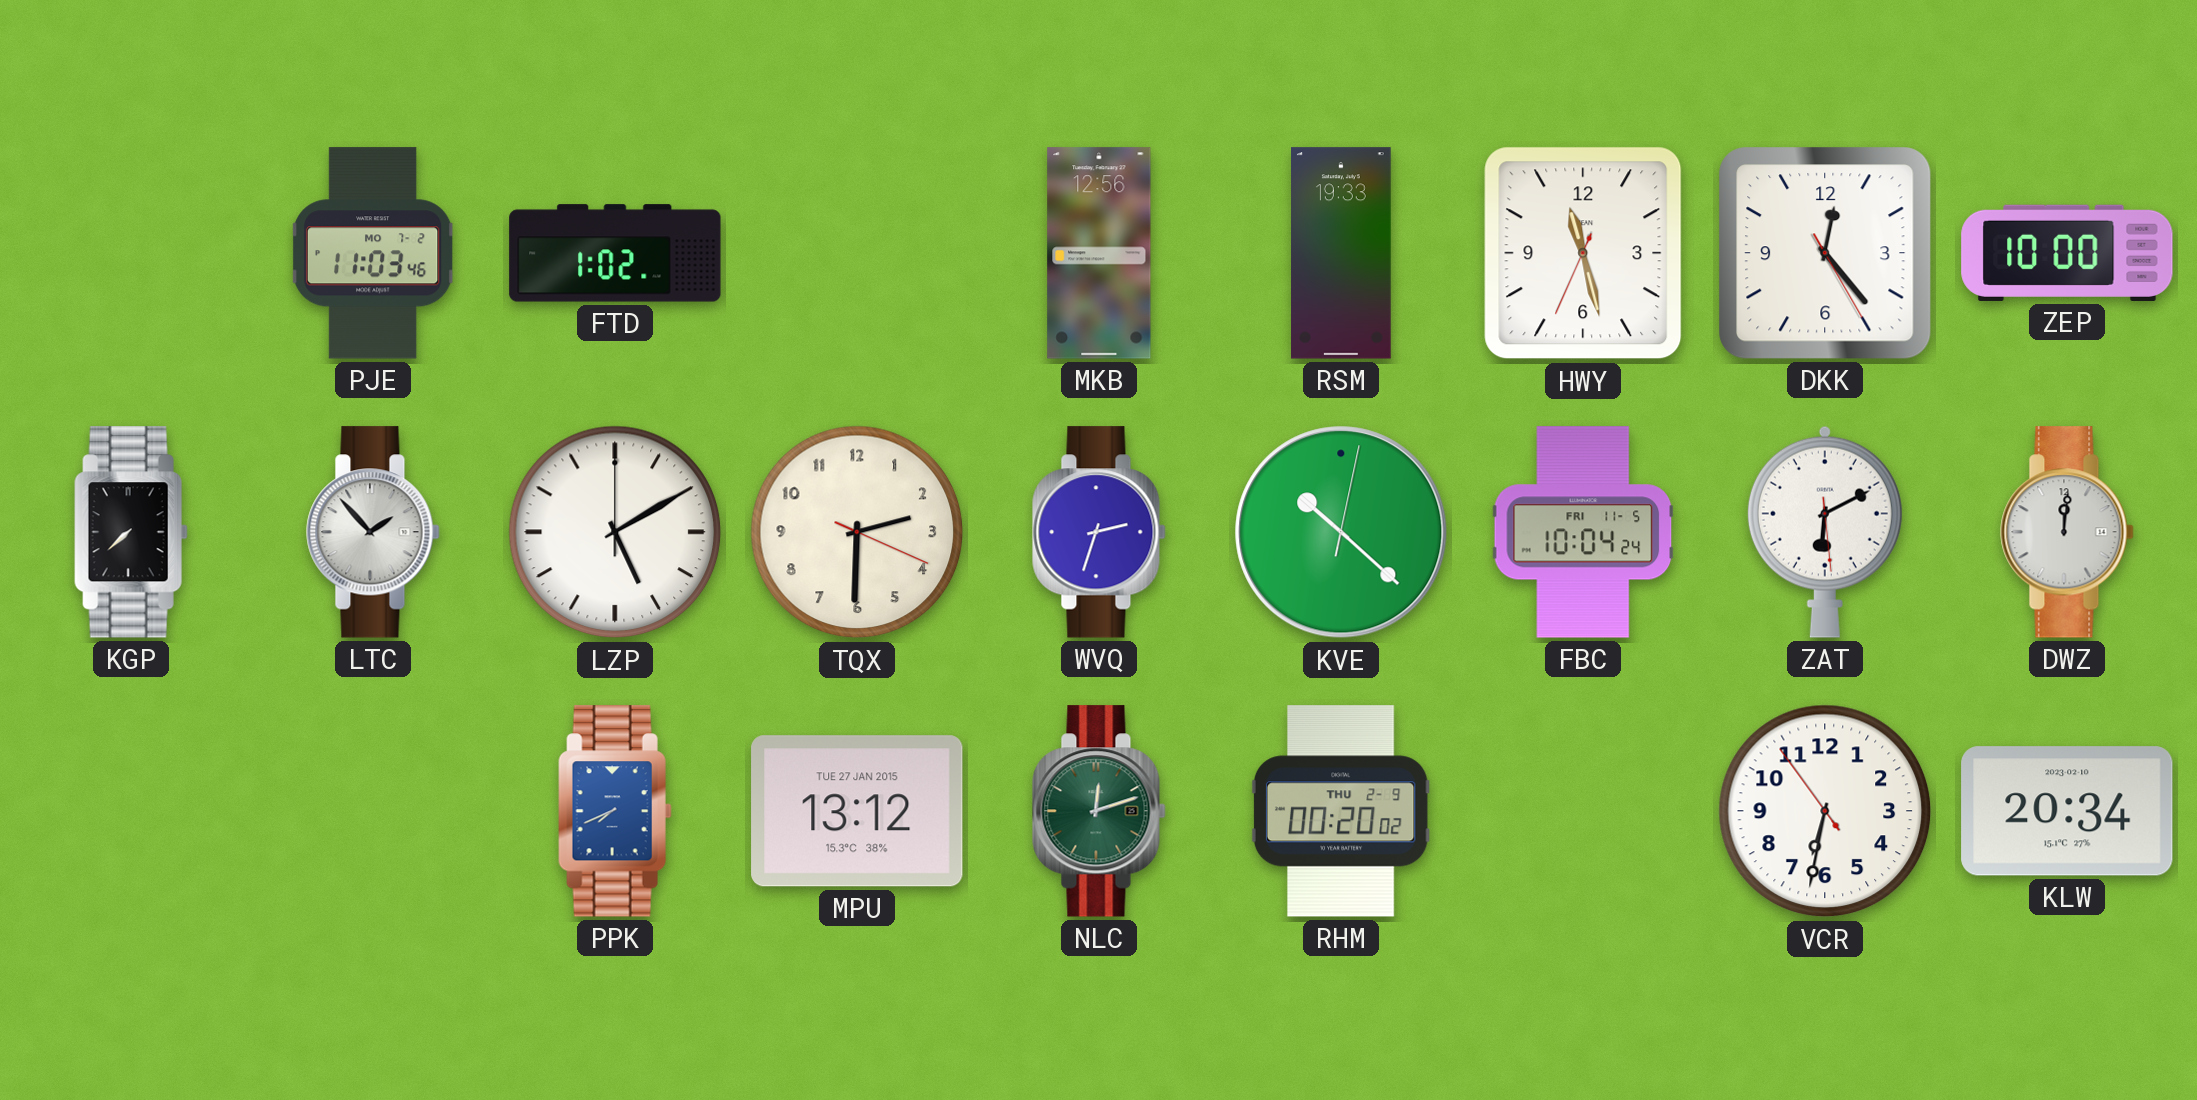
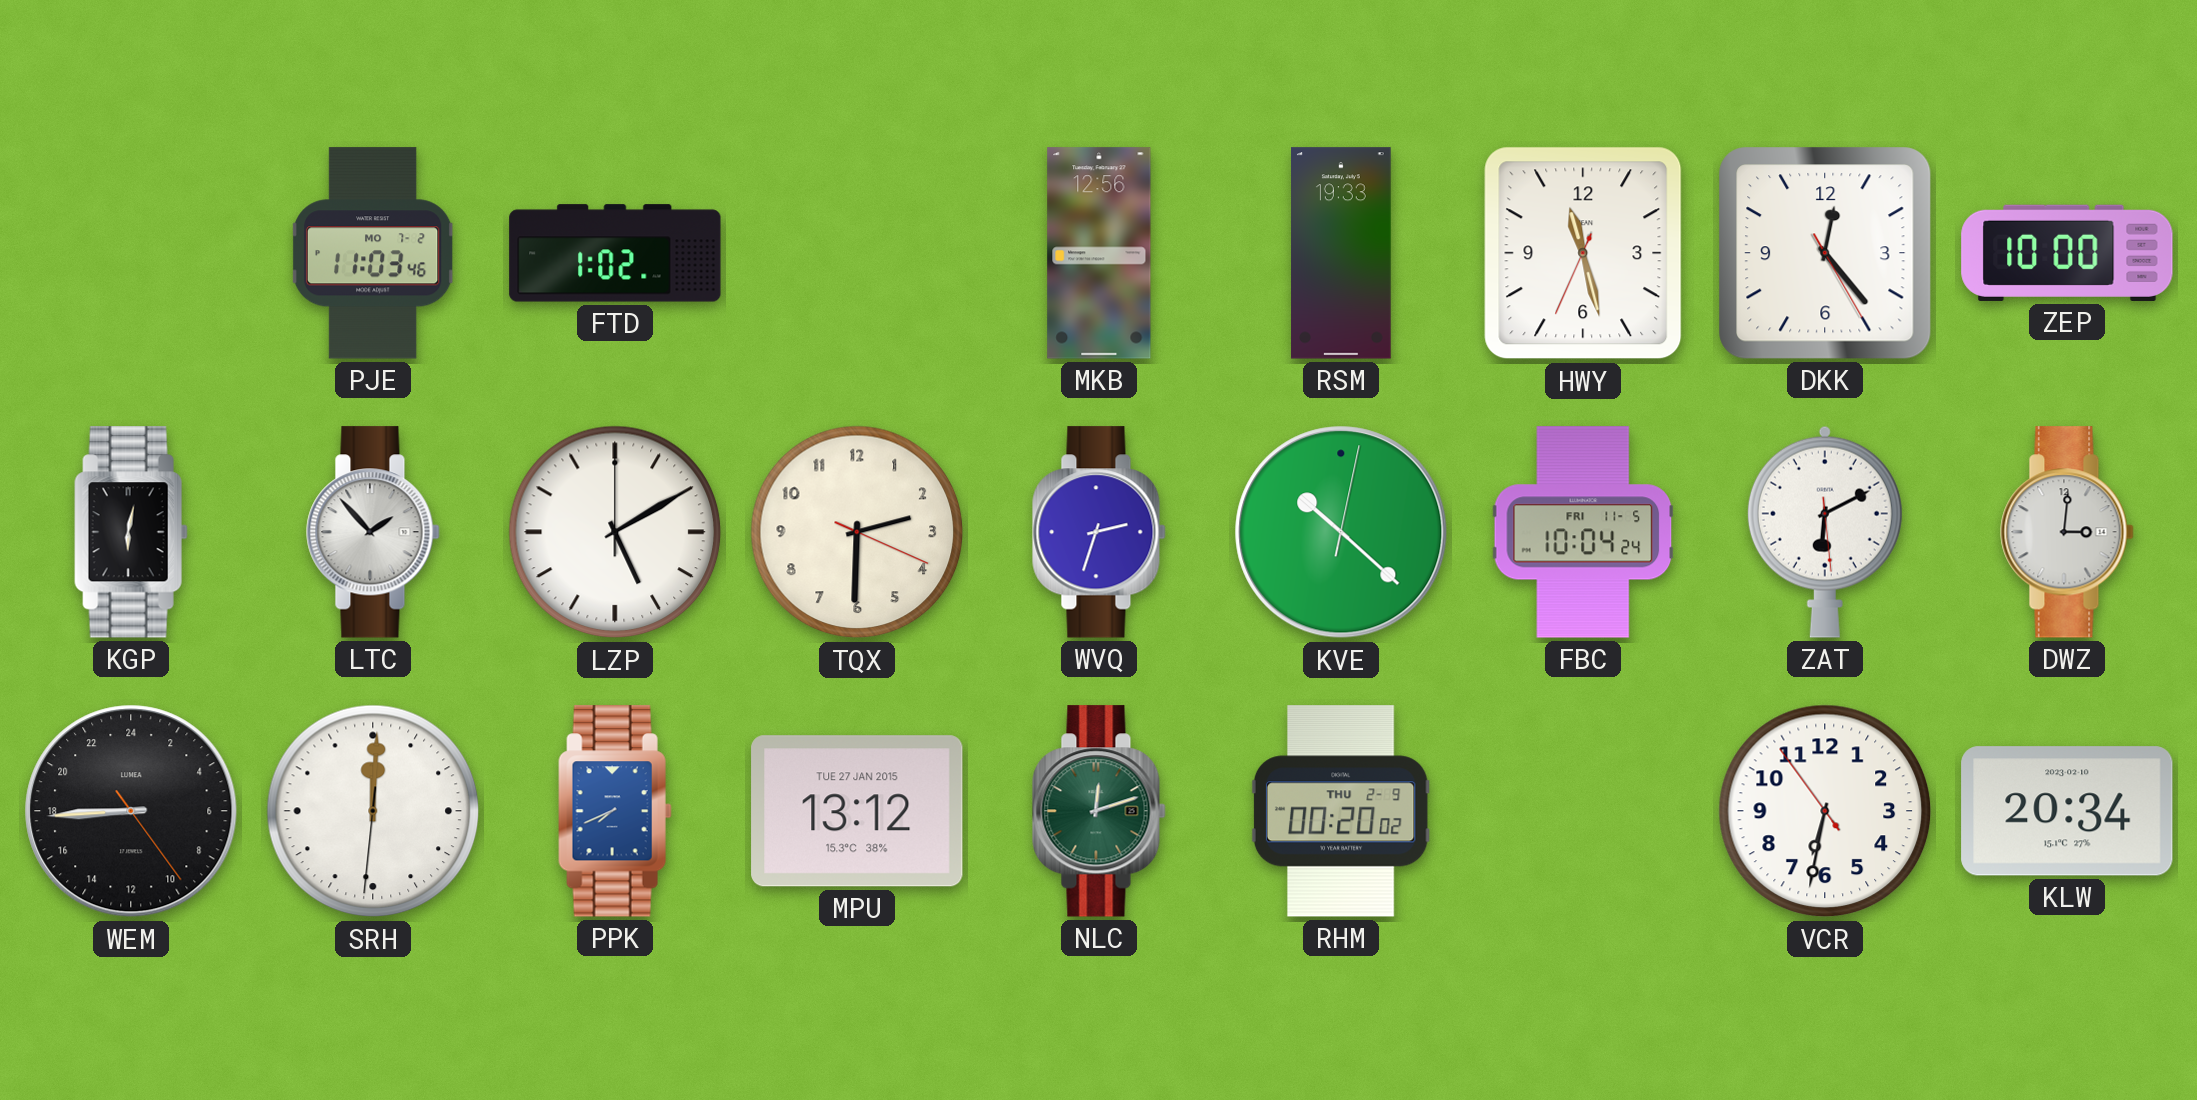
KGP: 7:38 -> 6:02 (131, 532)
DWZ: 12:01 -> 3:01 (2067, 532)
WEM: none -> 17:44 (131, 811)
SRH: none -> 12:00 (373, 811)
